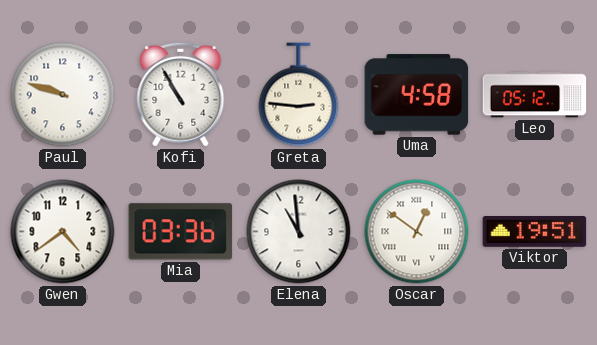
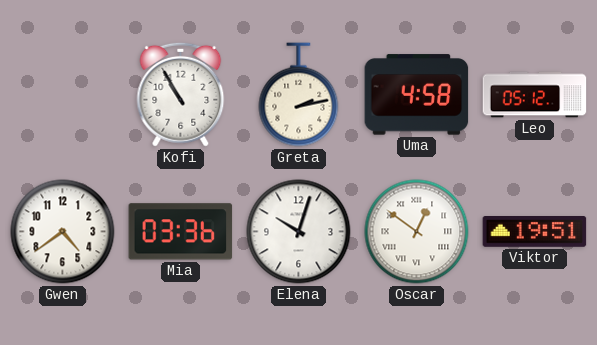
Paul: 9:48 -> none (63, 95)
Greta: 2:46 -> 2:13 (299, 95)
Elena: 10:59 -> 10:03 (299, 232)
